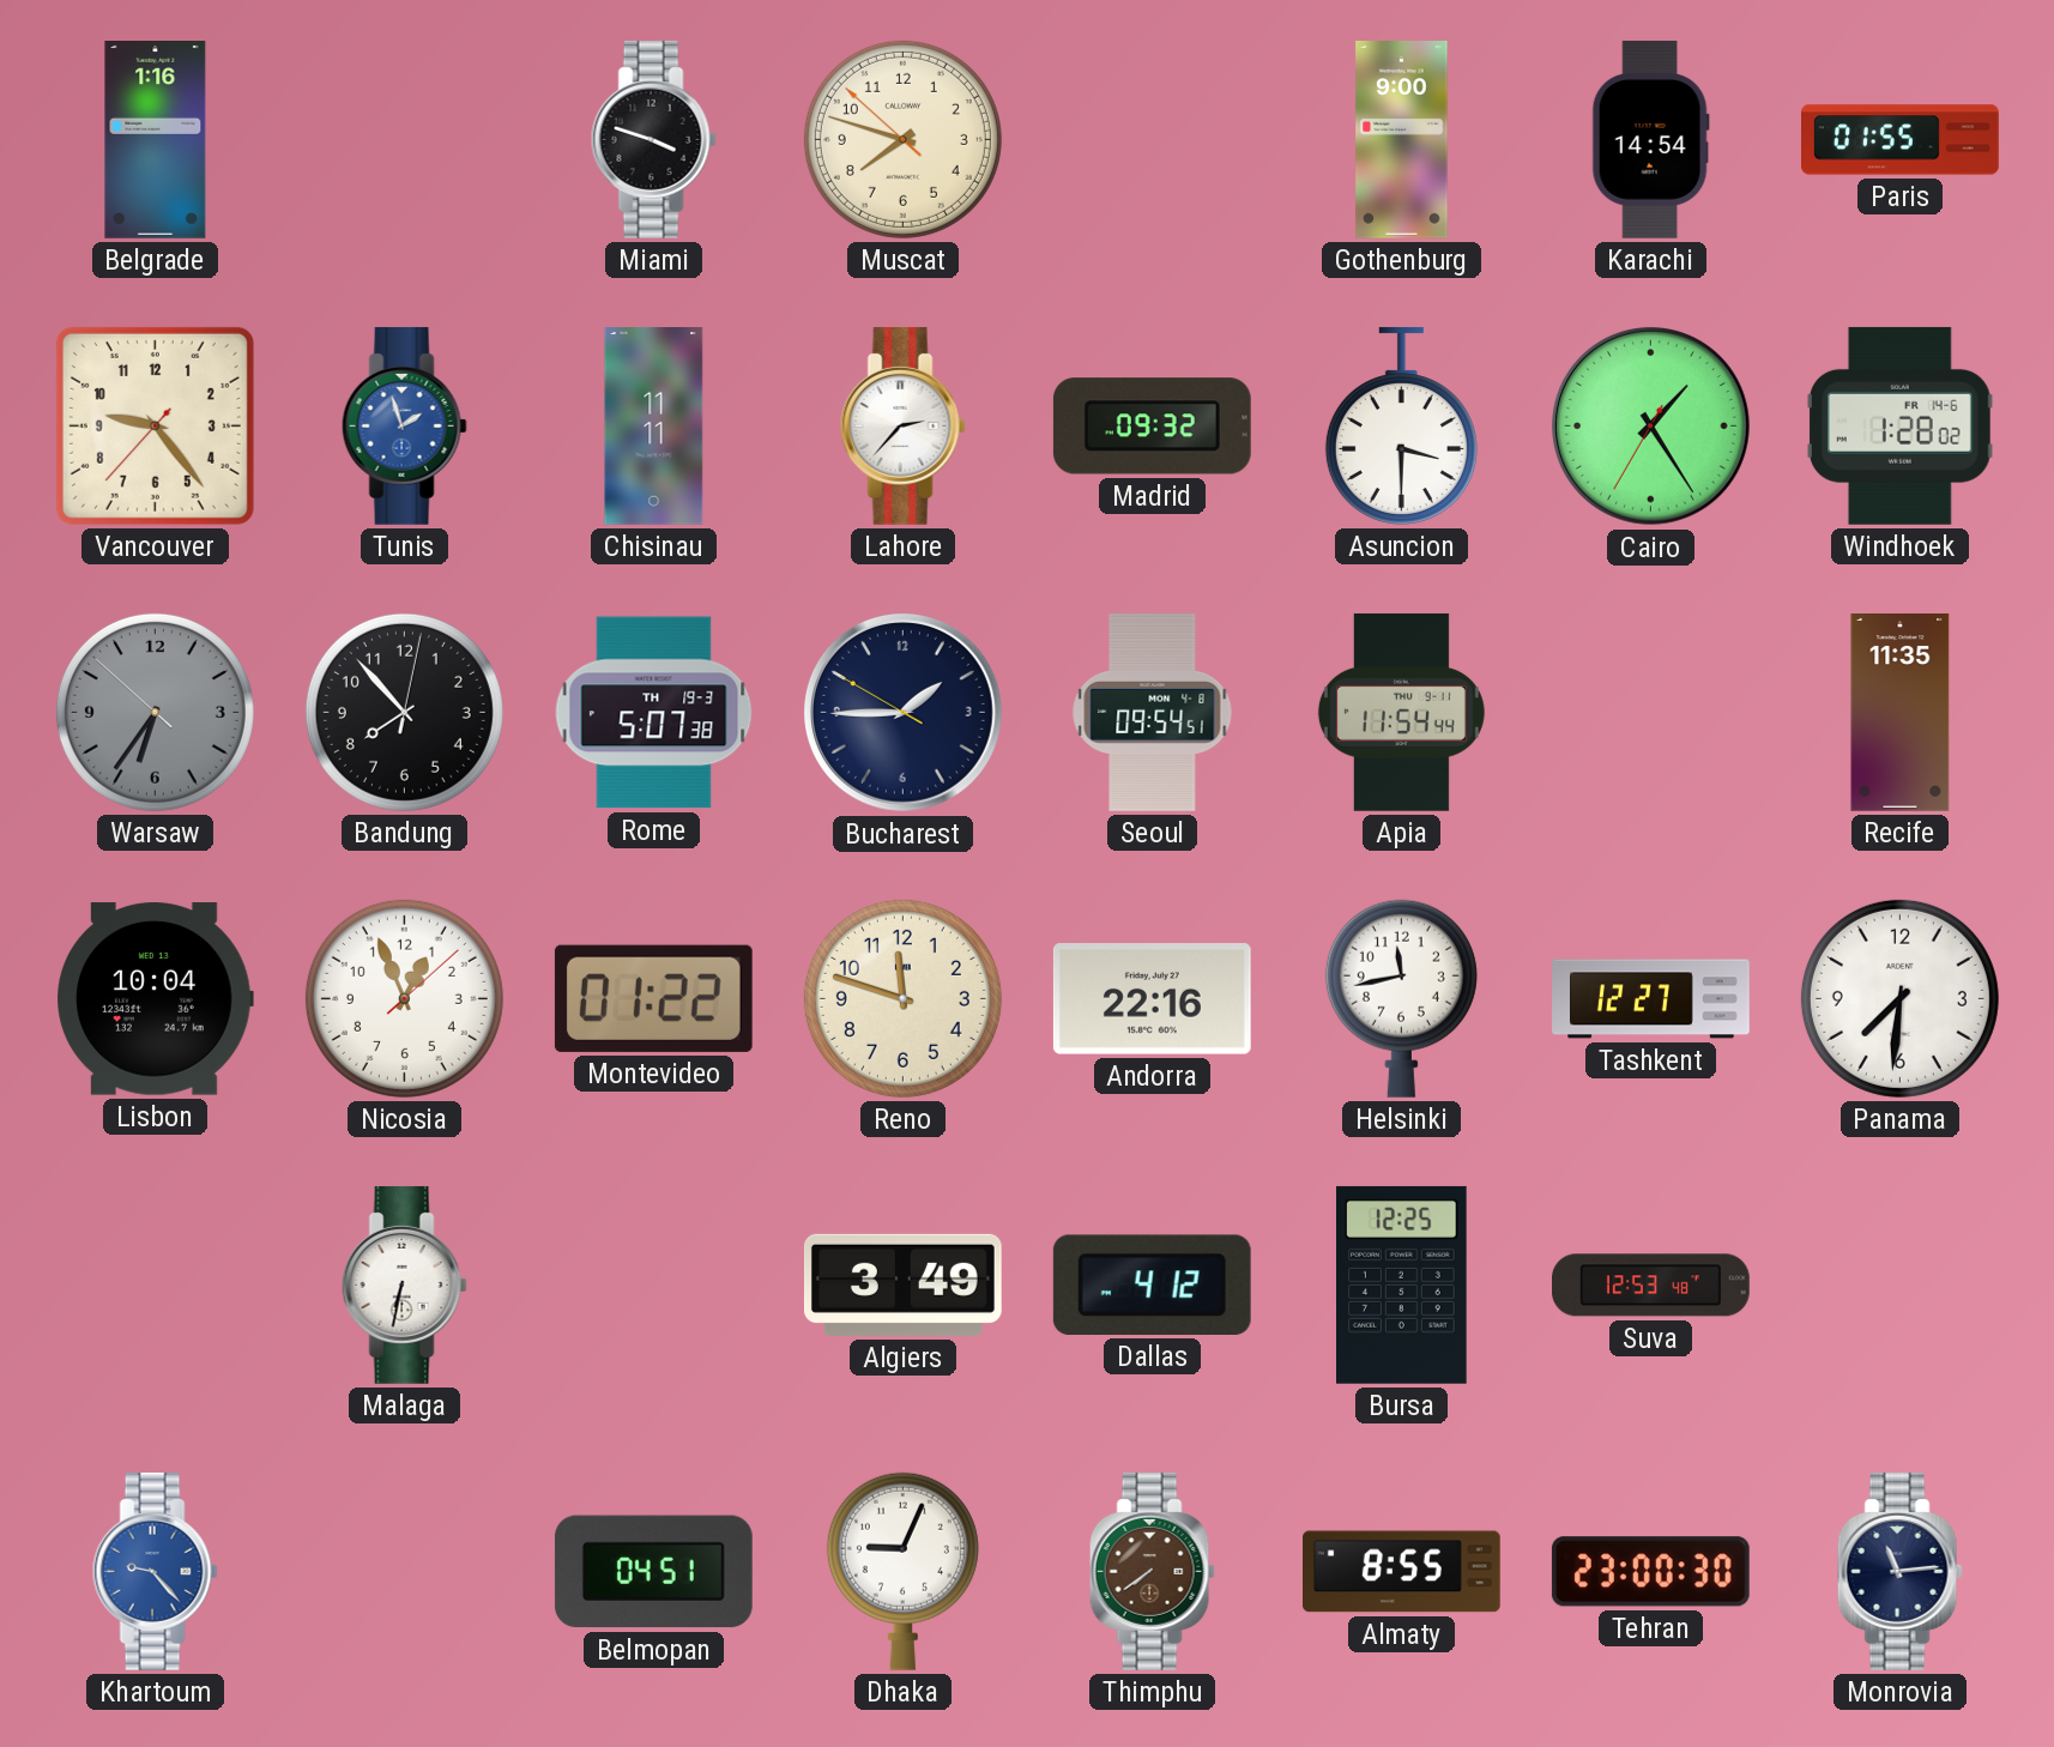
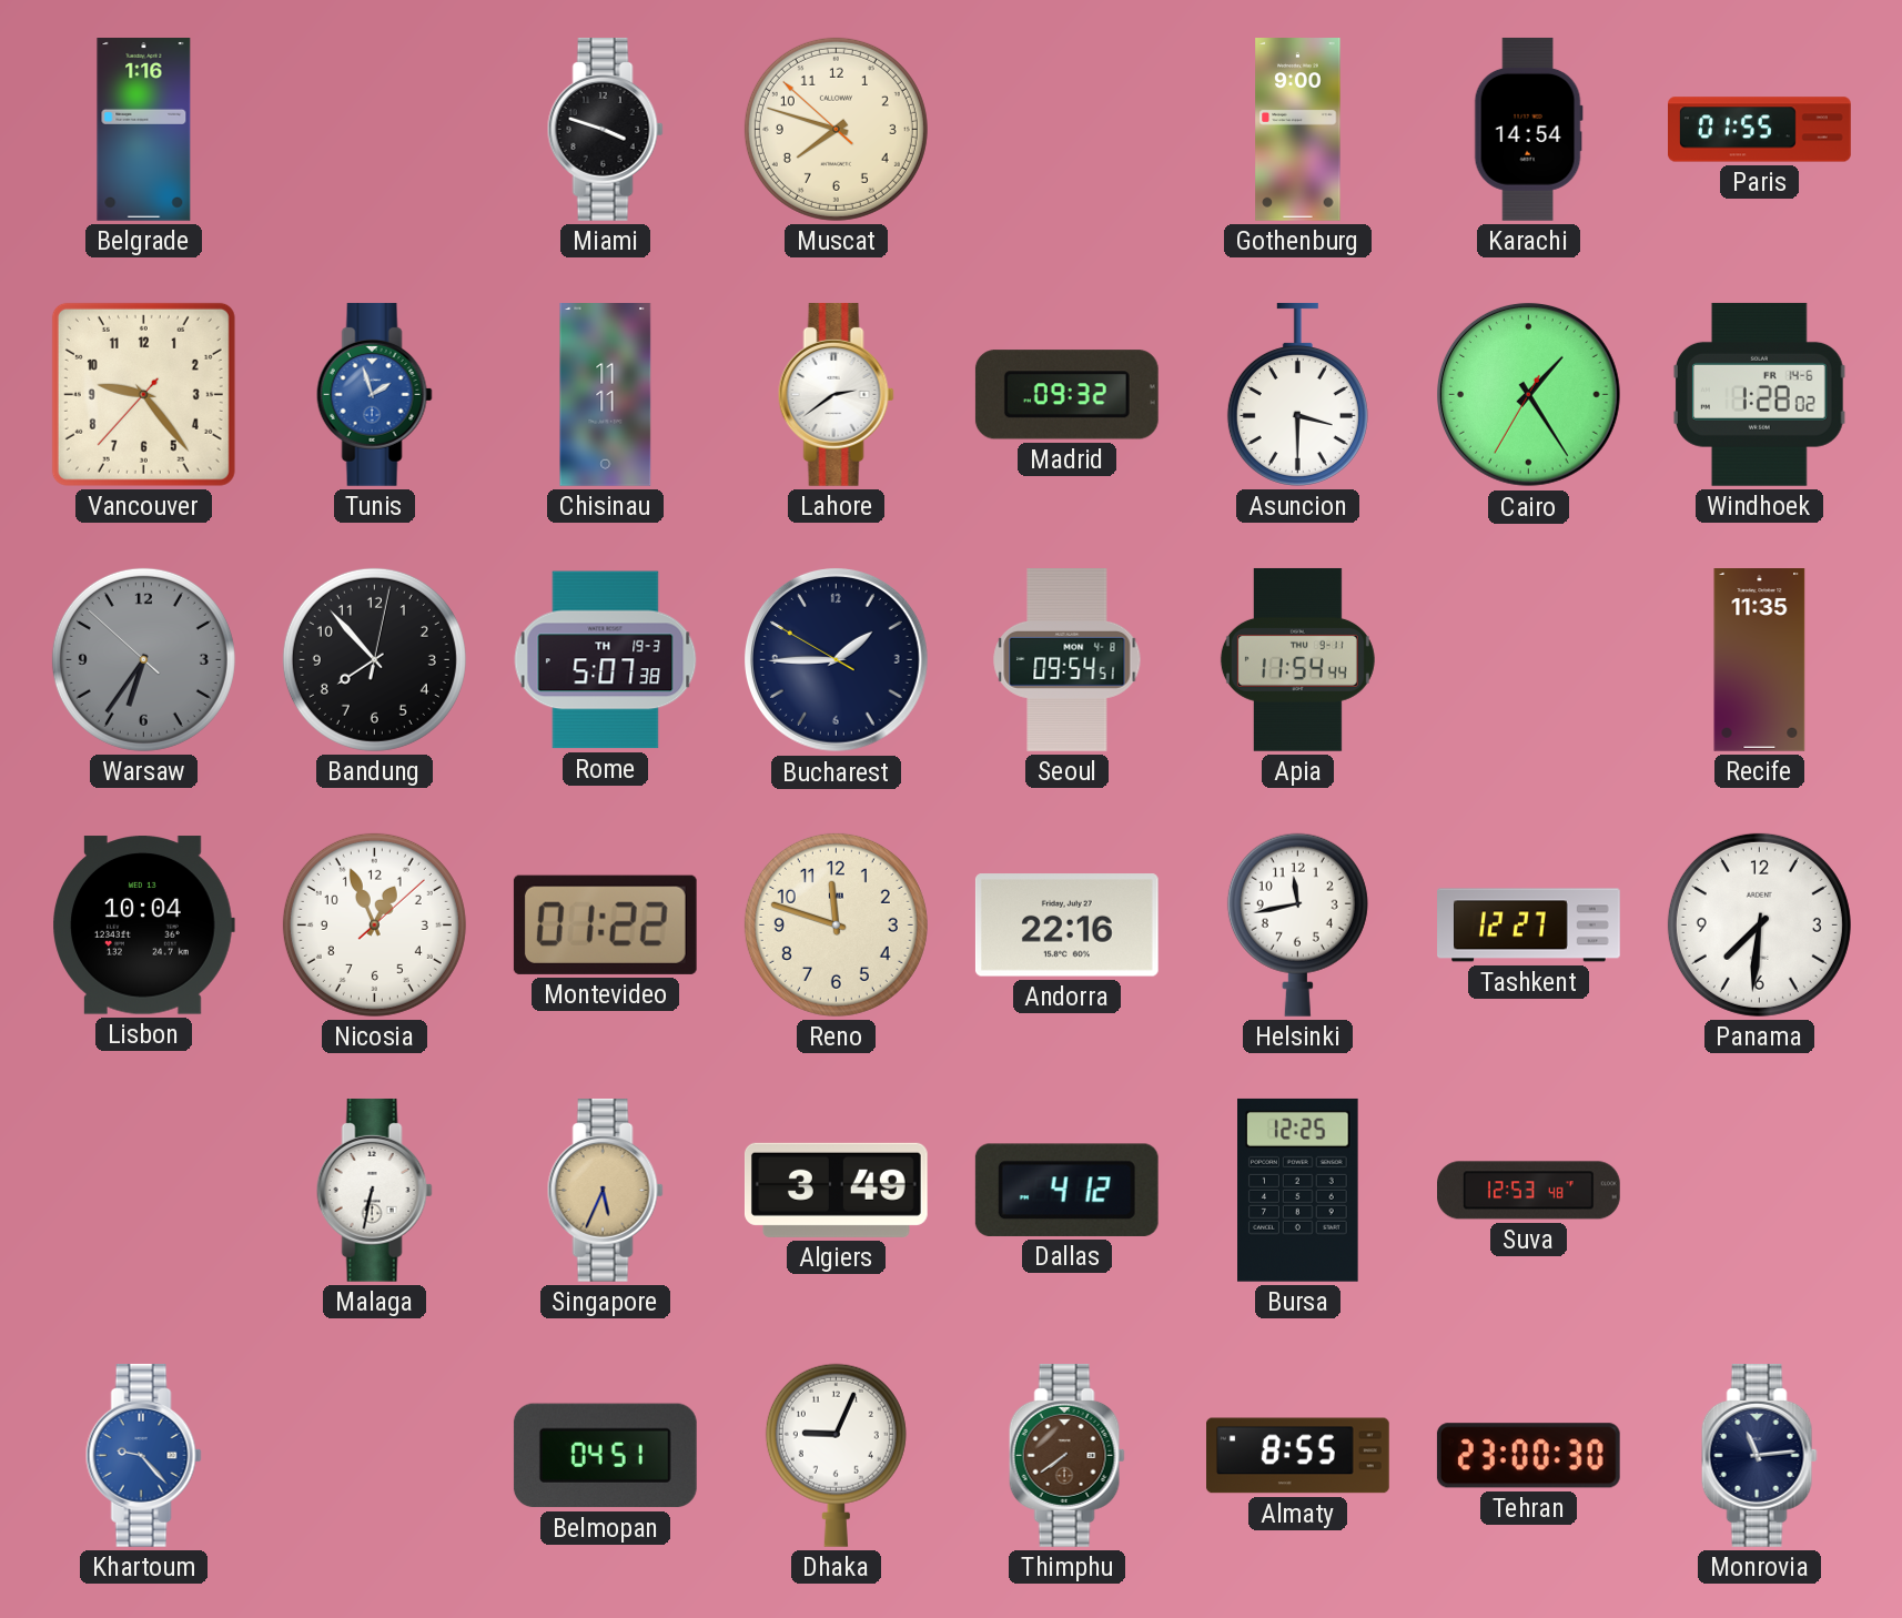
Lahore: 2:37 -> 2:39 (836, 394)
Singapore: none -> 5:34 (605, 1190)
